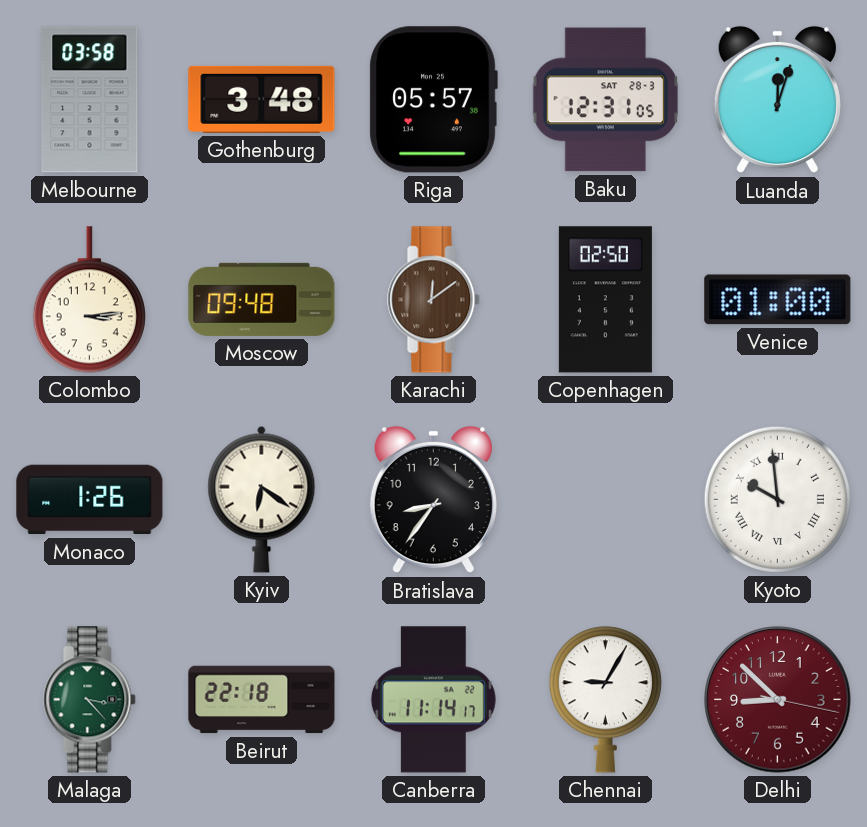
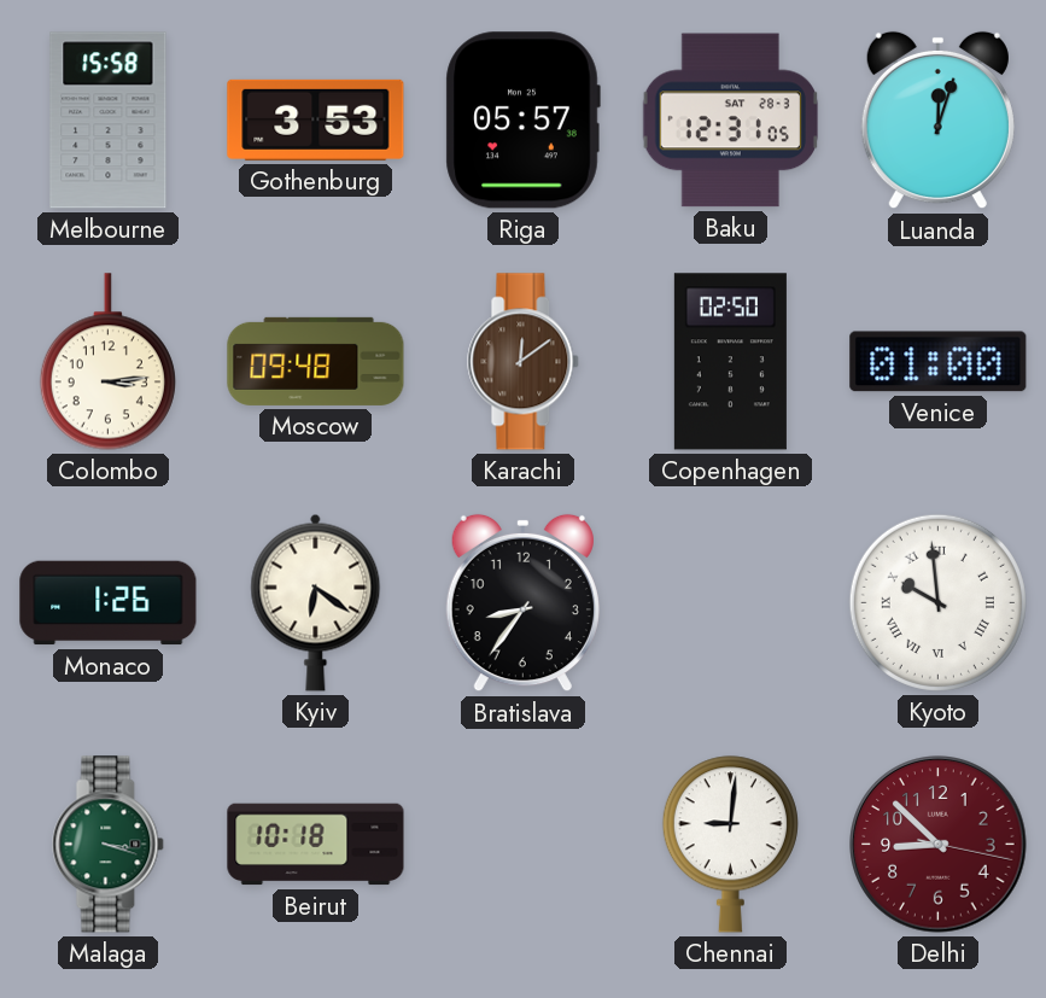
Melbourne: 03:58 -> 15:58 (109, 121)
Gothenburg: 3:48 -> 3:53 (316, 119)
Malaga: 3:23 -> 3:18 (109, 845)
Beirut: 22:18 -> 10:18 (316, 845)
Canberra: 11:14 -> none (433, 700)
Chennai: 9:05 -> 9:01 (730, 845)
